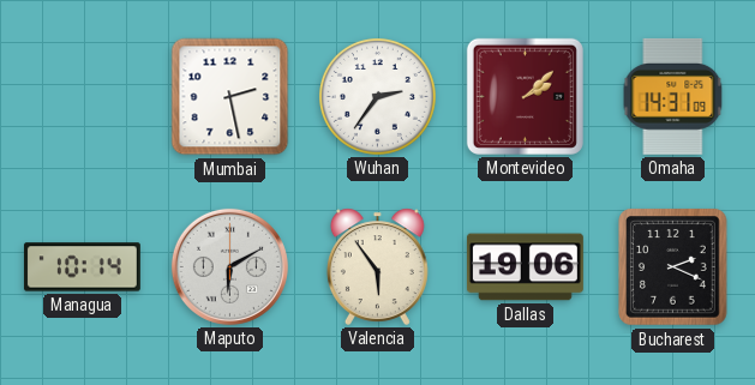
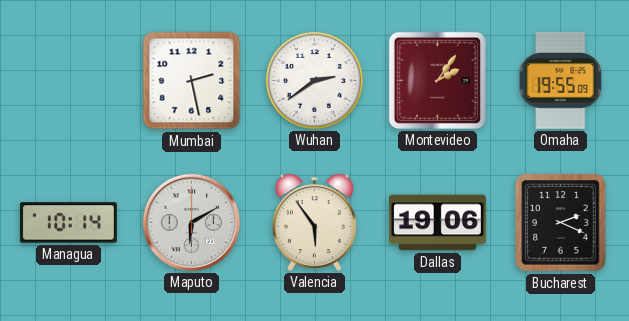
Wuhan: 2:36 -> 2:39 (314, 80)
Montevideo: 2:08 -> 2:06 (437, 80)
Omaha: 14:31 -> 19:55 (561, 80)
